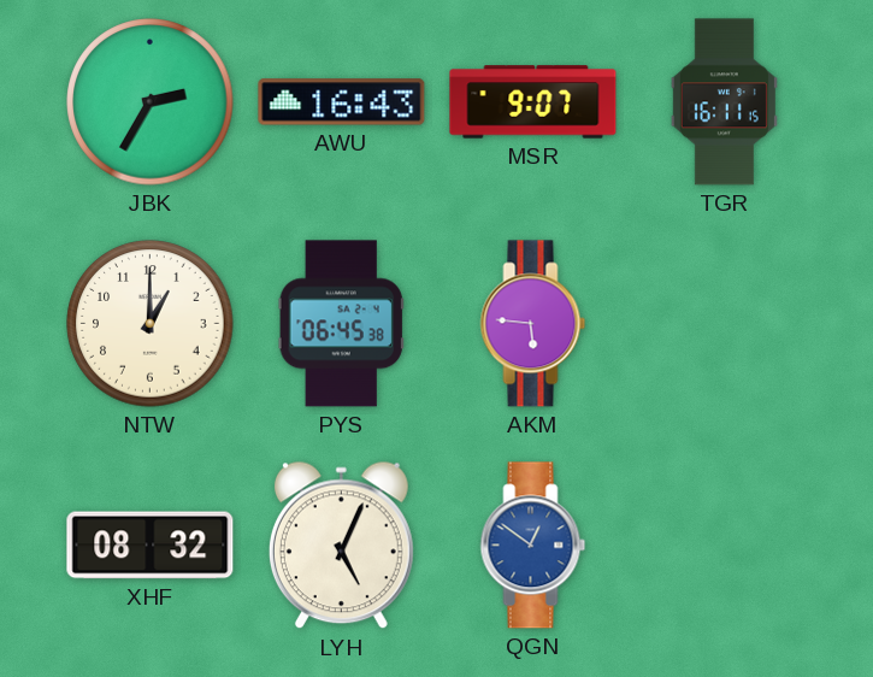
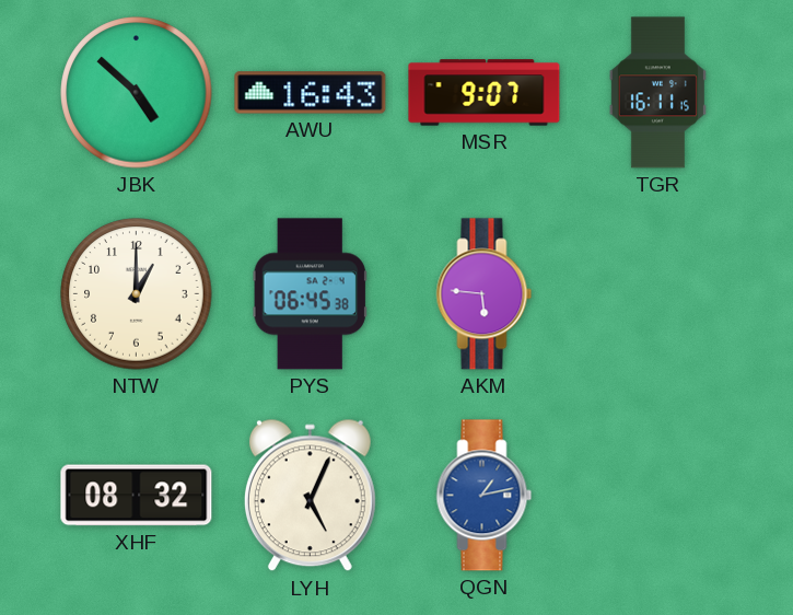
JBK: 2:35 -> 4:52 (137, 93)
QGN: 12:51 -> 1:13 (485, 496)
